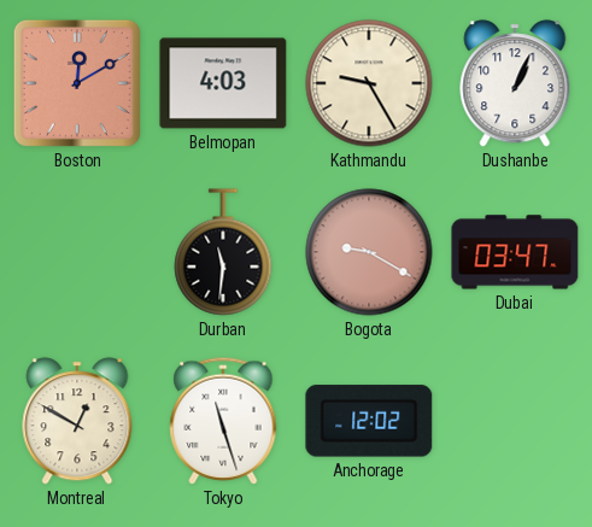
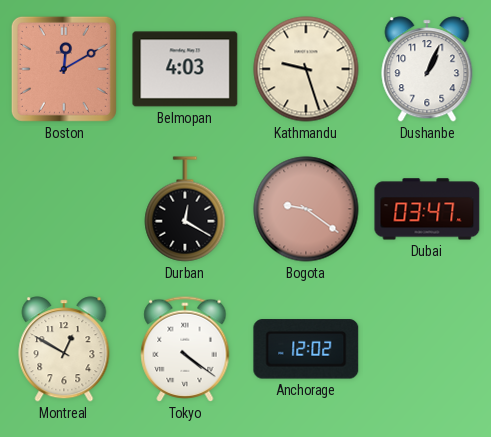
Kathmandu: 9:25 -> 9:27 (306, 69)
Durban: 11:31 -> 12:20 (185, 209)
Bogota: 9:20 -> 9:21 (306, 209)
Tokyo: 11:27 -> 4:21 (185, 349)
